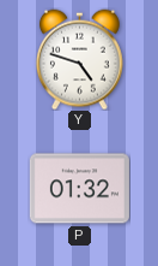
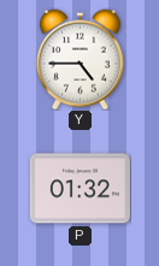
Y: 4:48 -> 4:45 (79, 59)
